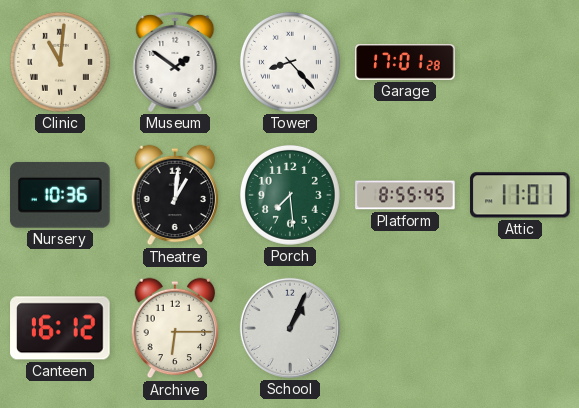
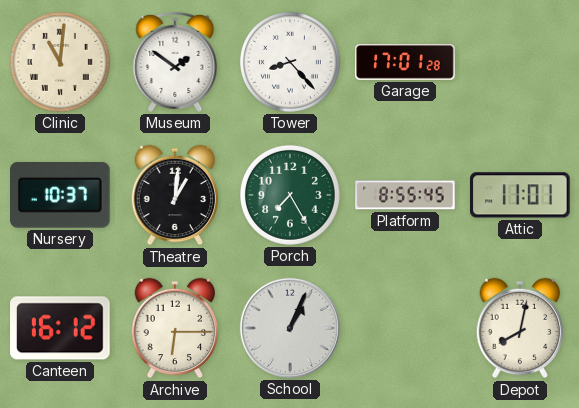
Nursery: 10:36 -> 10:37 (61, 195)
Porch: 7:29 -> 7:25 (290, 195)
Depot: none -> 8:02 (520, 328)
